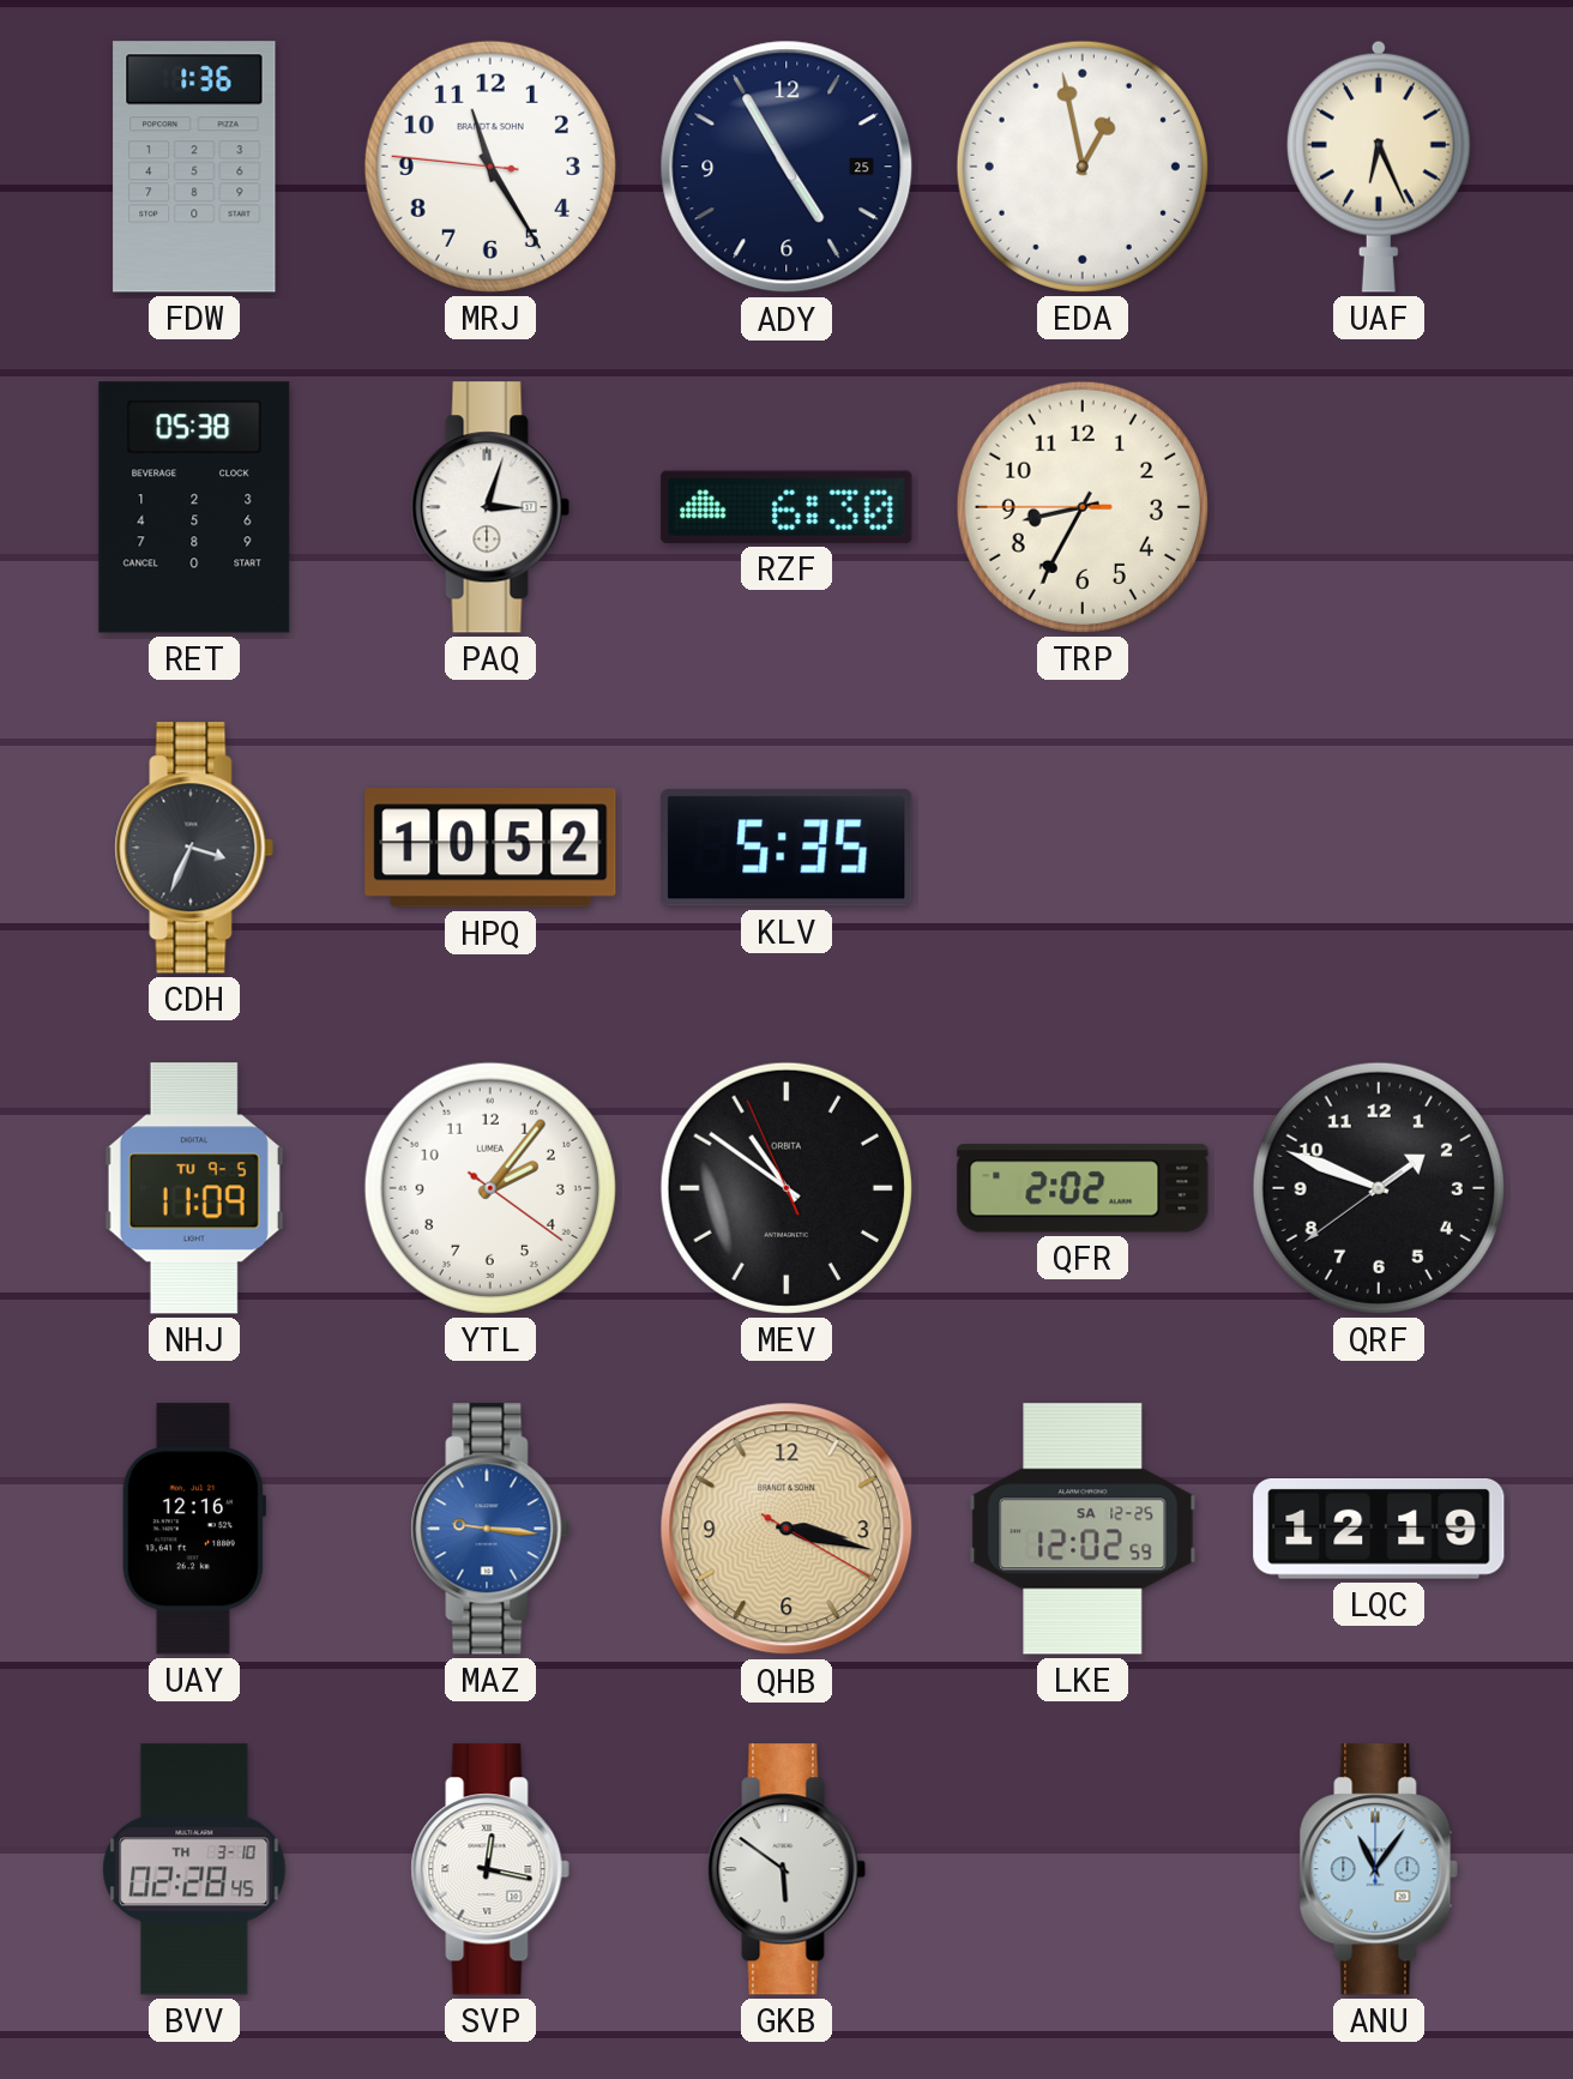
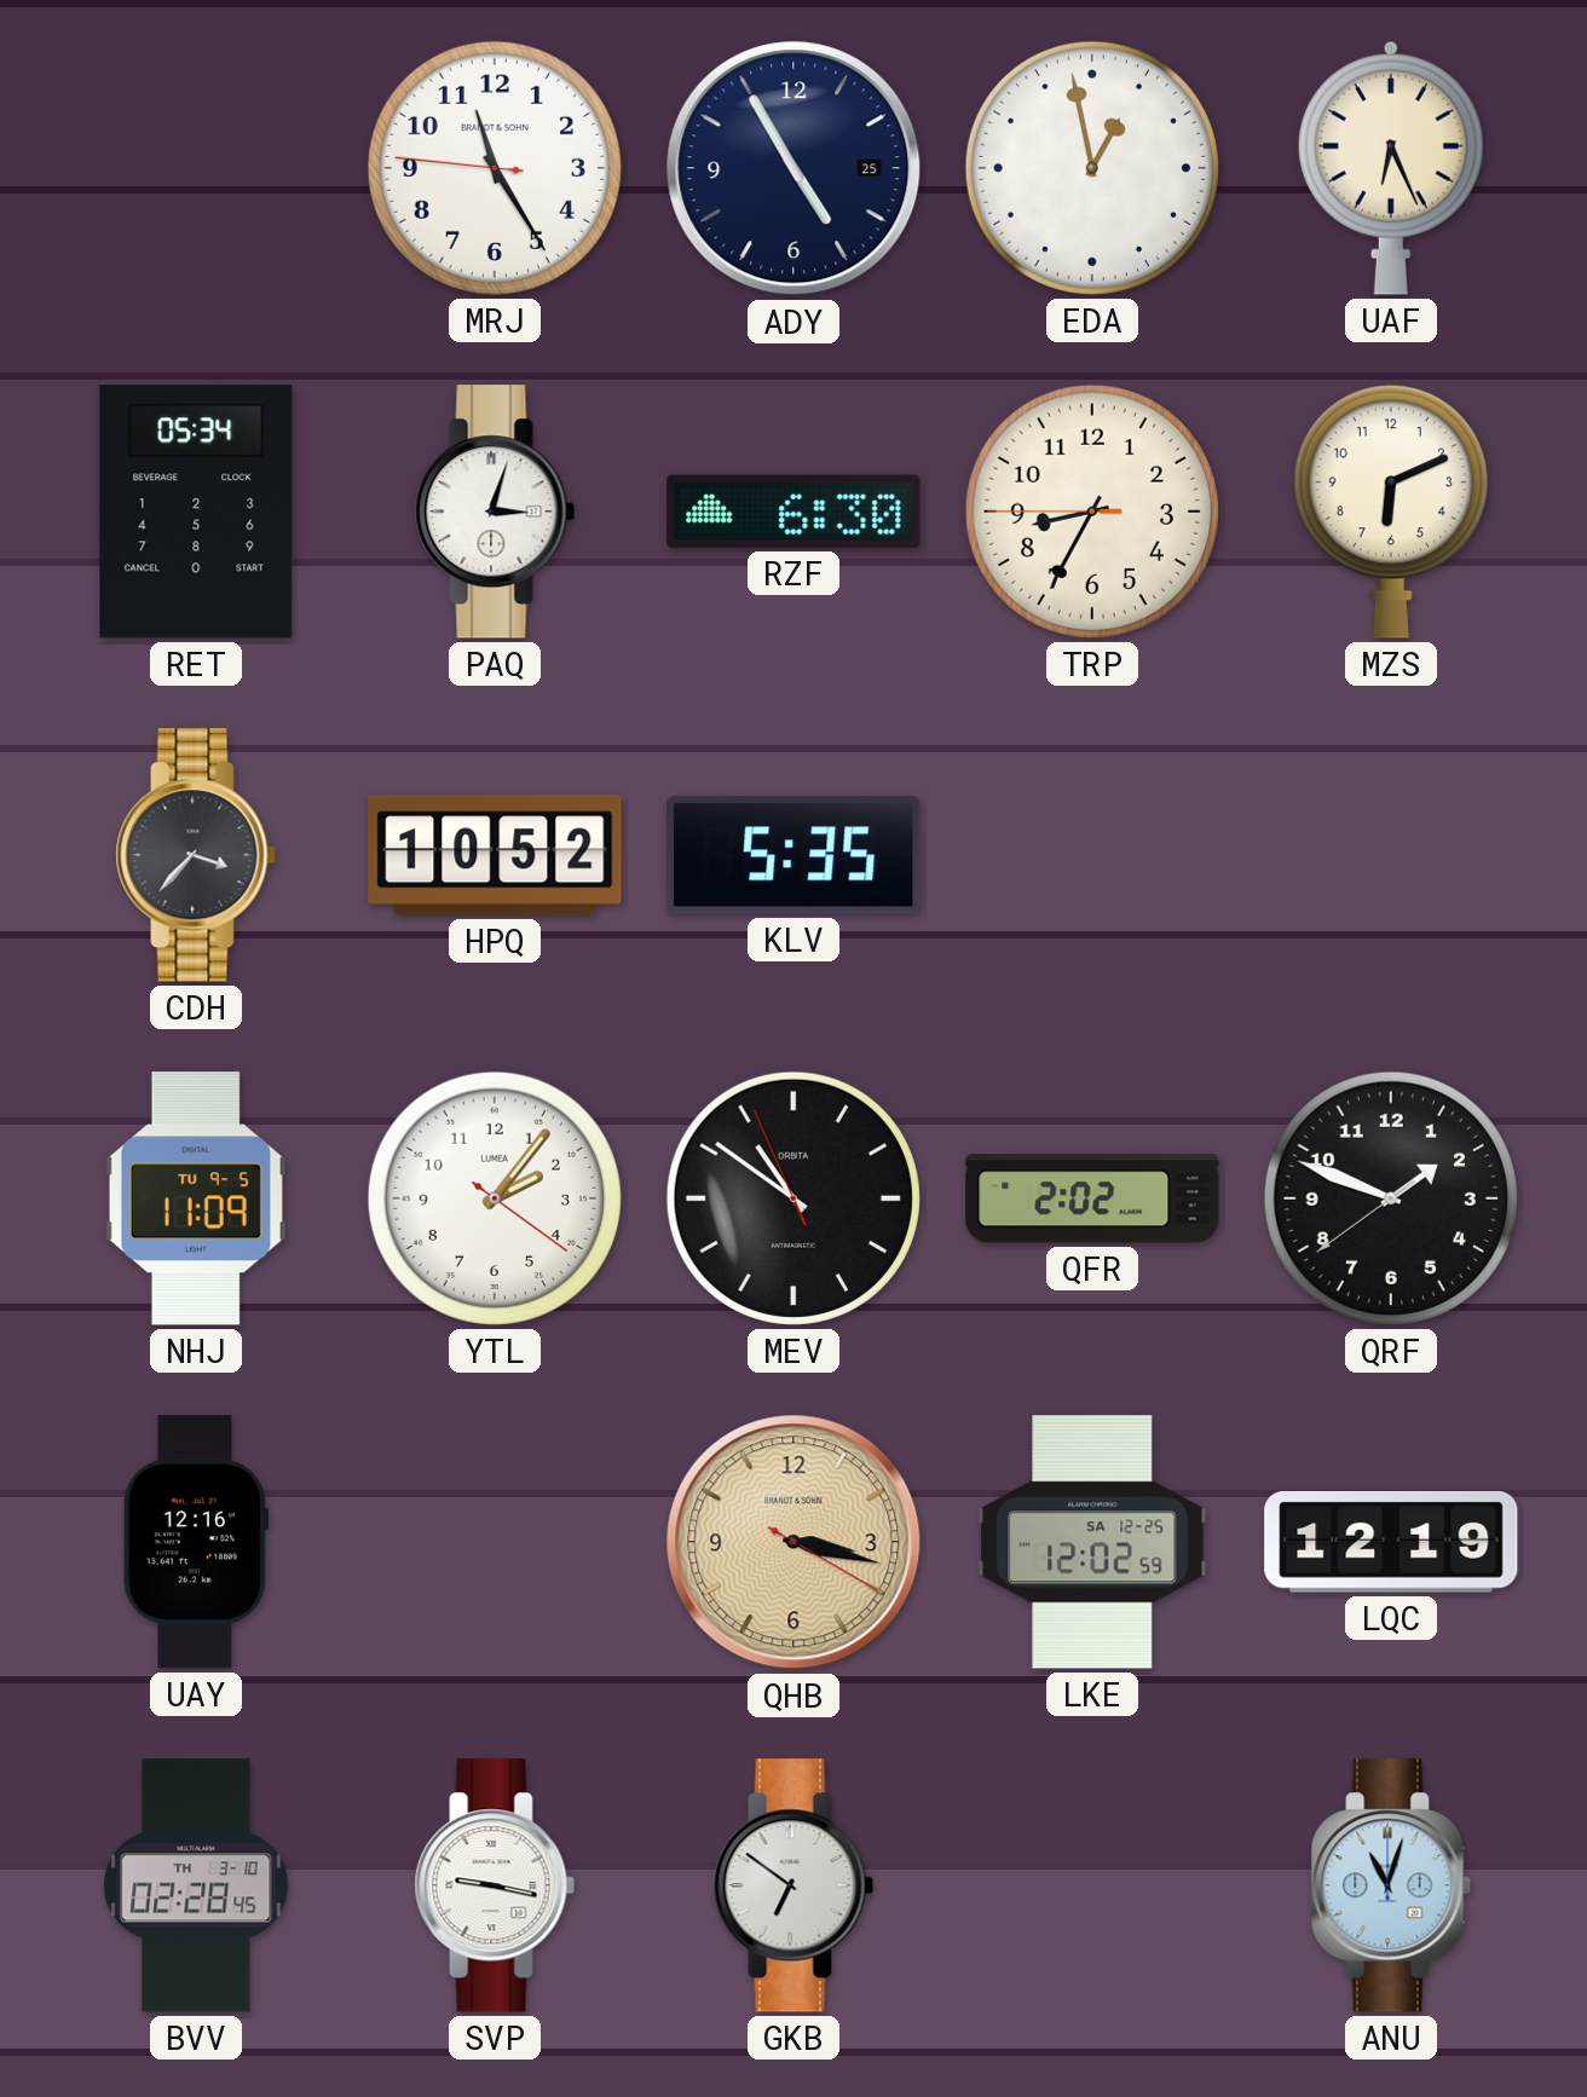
FDW: 1:36 -> none (194, 167)
RET: 05:38 -> 05:34 (196, 512)
MZS: none -> 6:11 (1391, 512)
CDH: 3:34 -> 3:37 (196, 855)
MAZ: 9:16 -> none (490, 1529)
SVP: 12:17 -> 9:17 (495, 1885)
GKB: 5:51 -> 6:51 (794, 1885)
ANU: 11:06 -> 11:03 (1391, 1885)
